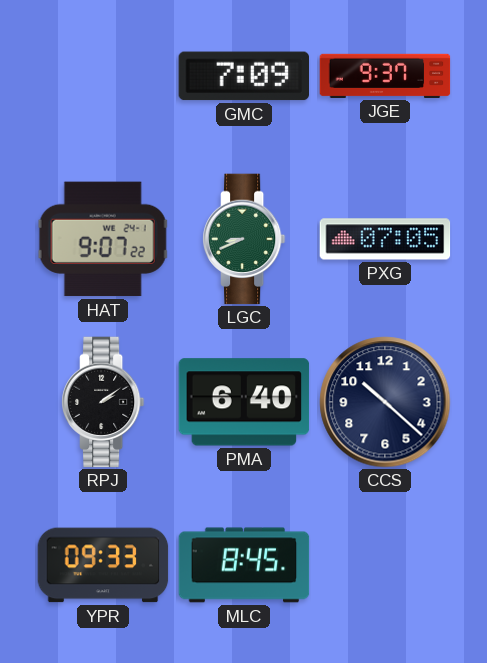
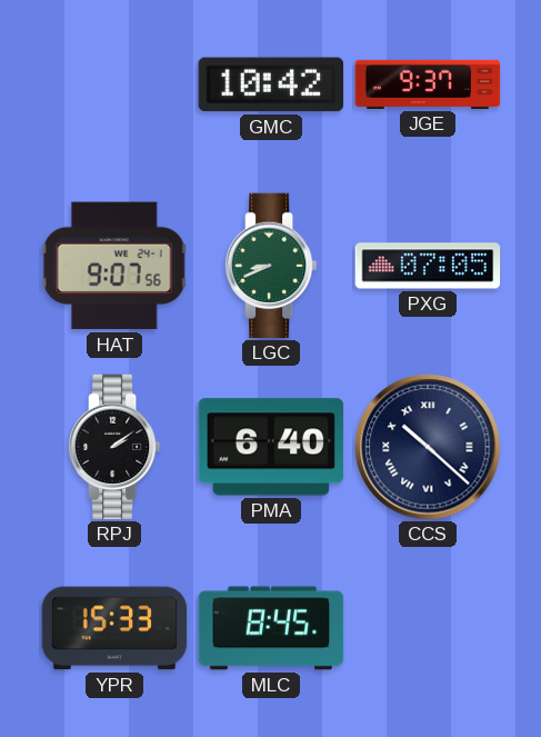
GMC: 7:09 -> 10:42 (270, 84)
HAT: 9:07:22 -> 9:07:56 (114, 266)
CCS numerals: Arabic -> Roman (428, 447)
YPR: 09:33 -> 15:33 (114, 628)
